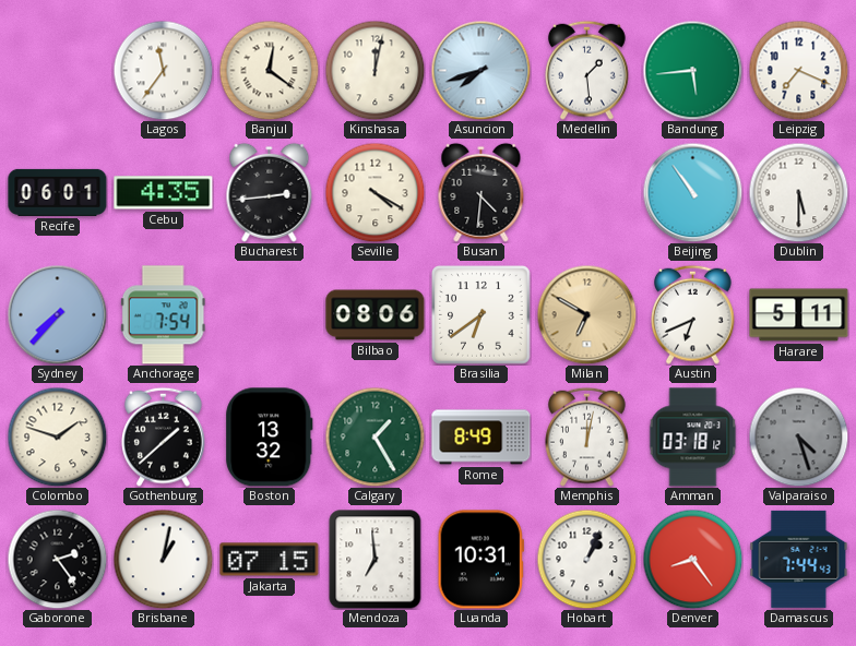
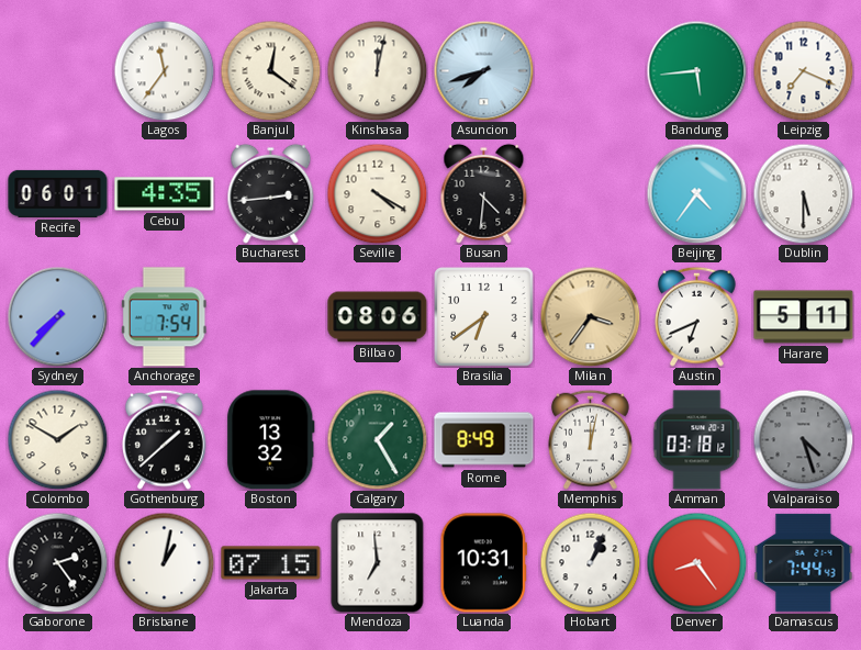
Medellin: 1:29 -> none (587, 70)
Beijing: 10:54 -> 4:36 (696, 193)
Milan: 6:50 -> 3:36 (590, 316)
Colombo: 1:48 -> 1:50 (57, 439)
